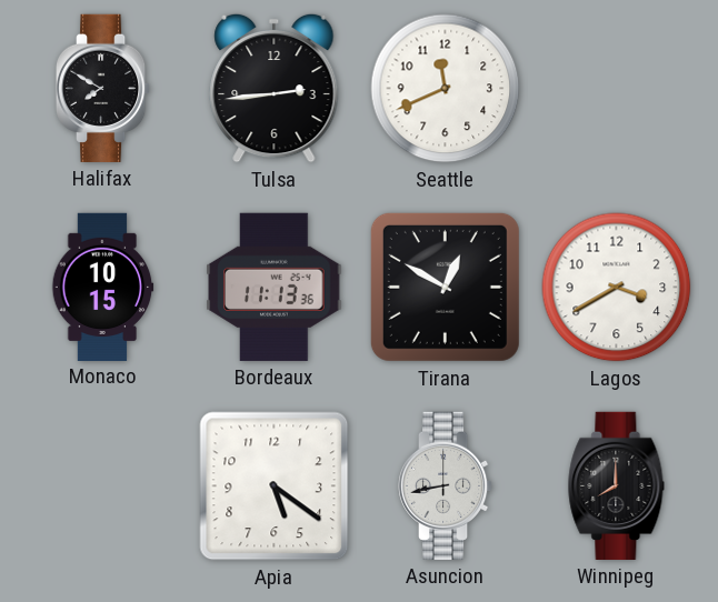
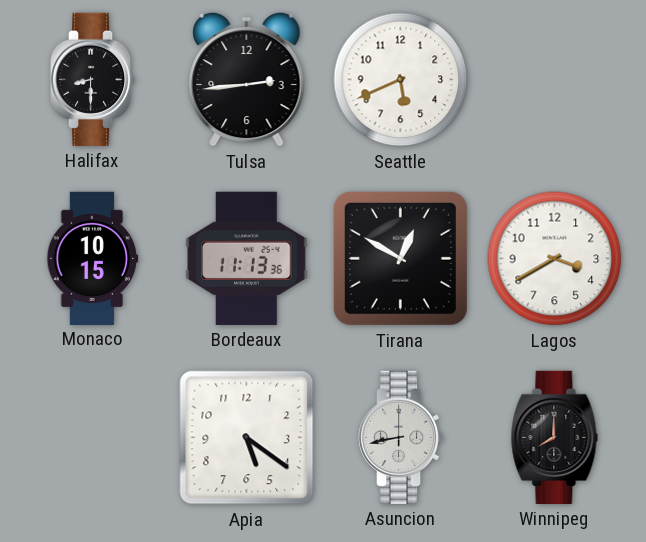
Halifax: 7:50 -> 8:30 (93, 79)
Seattle: 11:41 -> 5:41 (401, 80)
